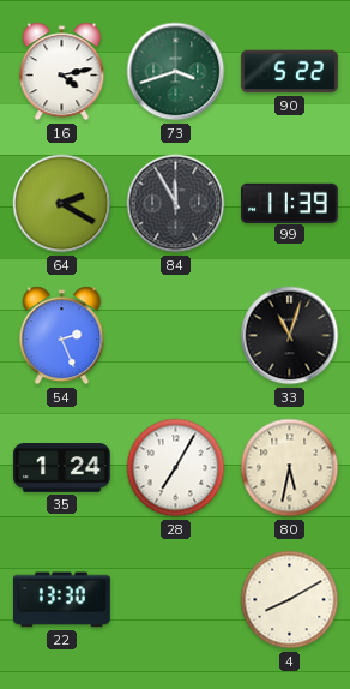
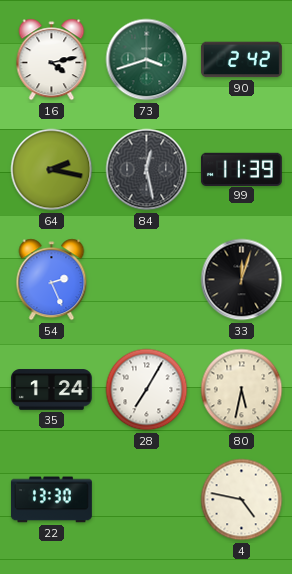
90: 5:22 -> 2:42 (241, 60)
64: 2:20 -> 2:17 (52, 170)
84: 11:55 -> 12:28 (147, 170)
33: 11:03 -> 12:03 (242, 280)
4: 8:10 -> 4:47 (242, 500)
